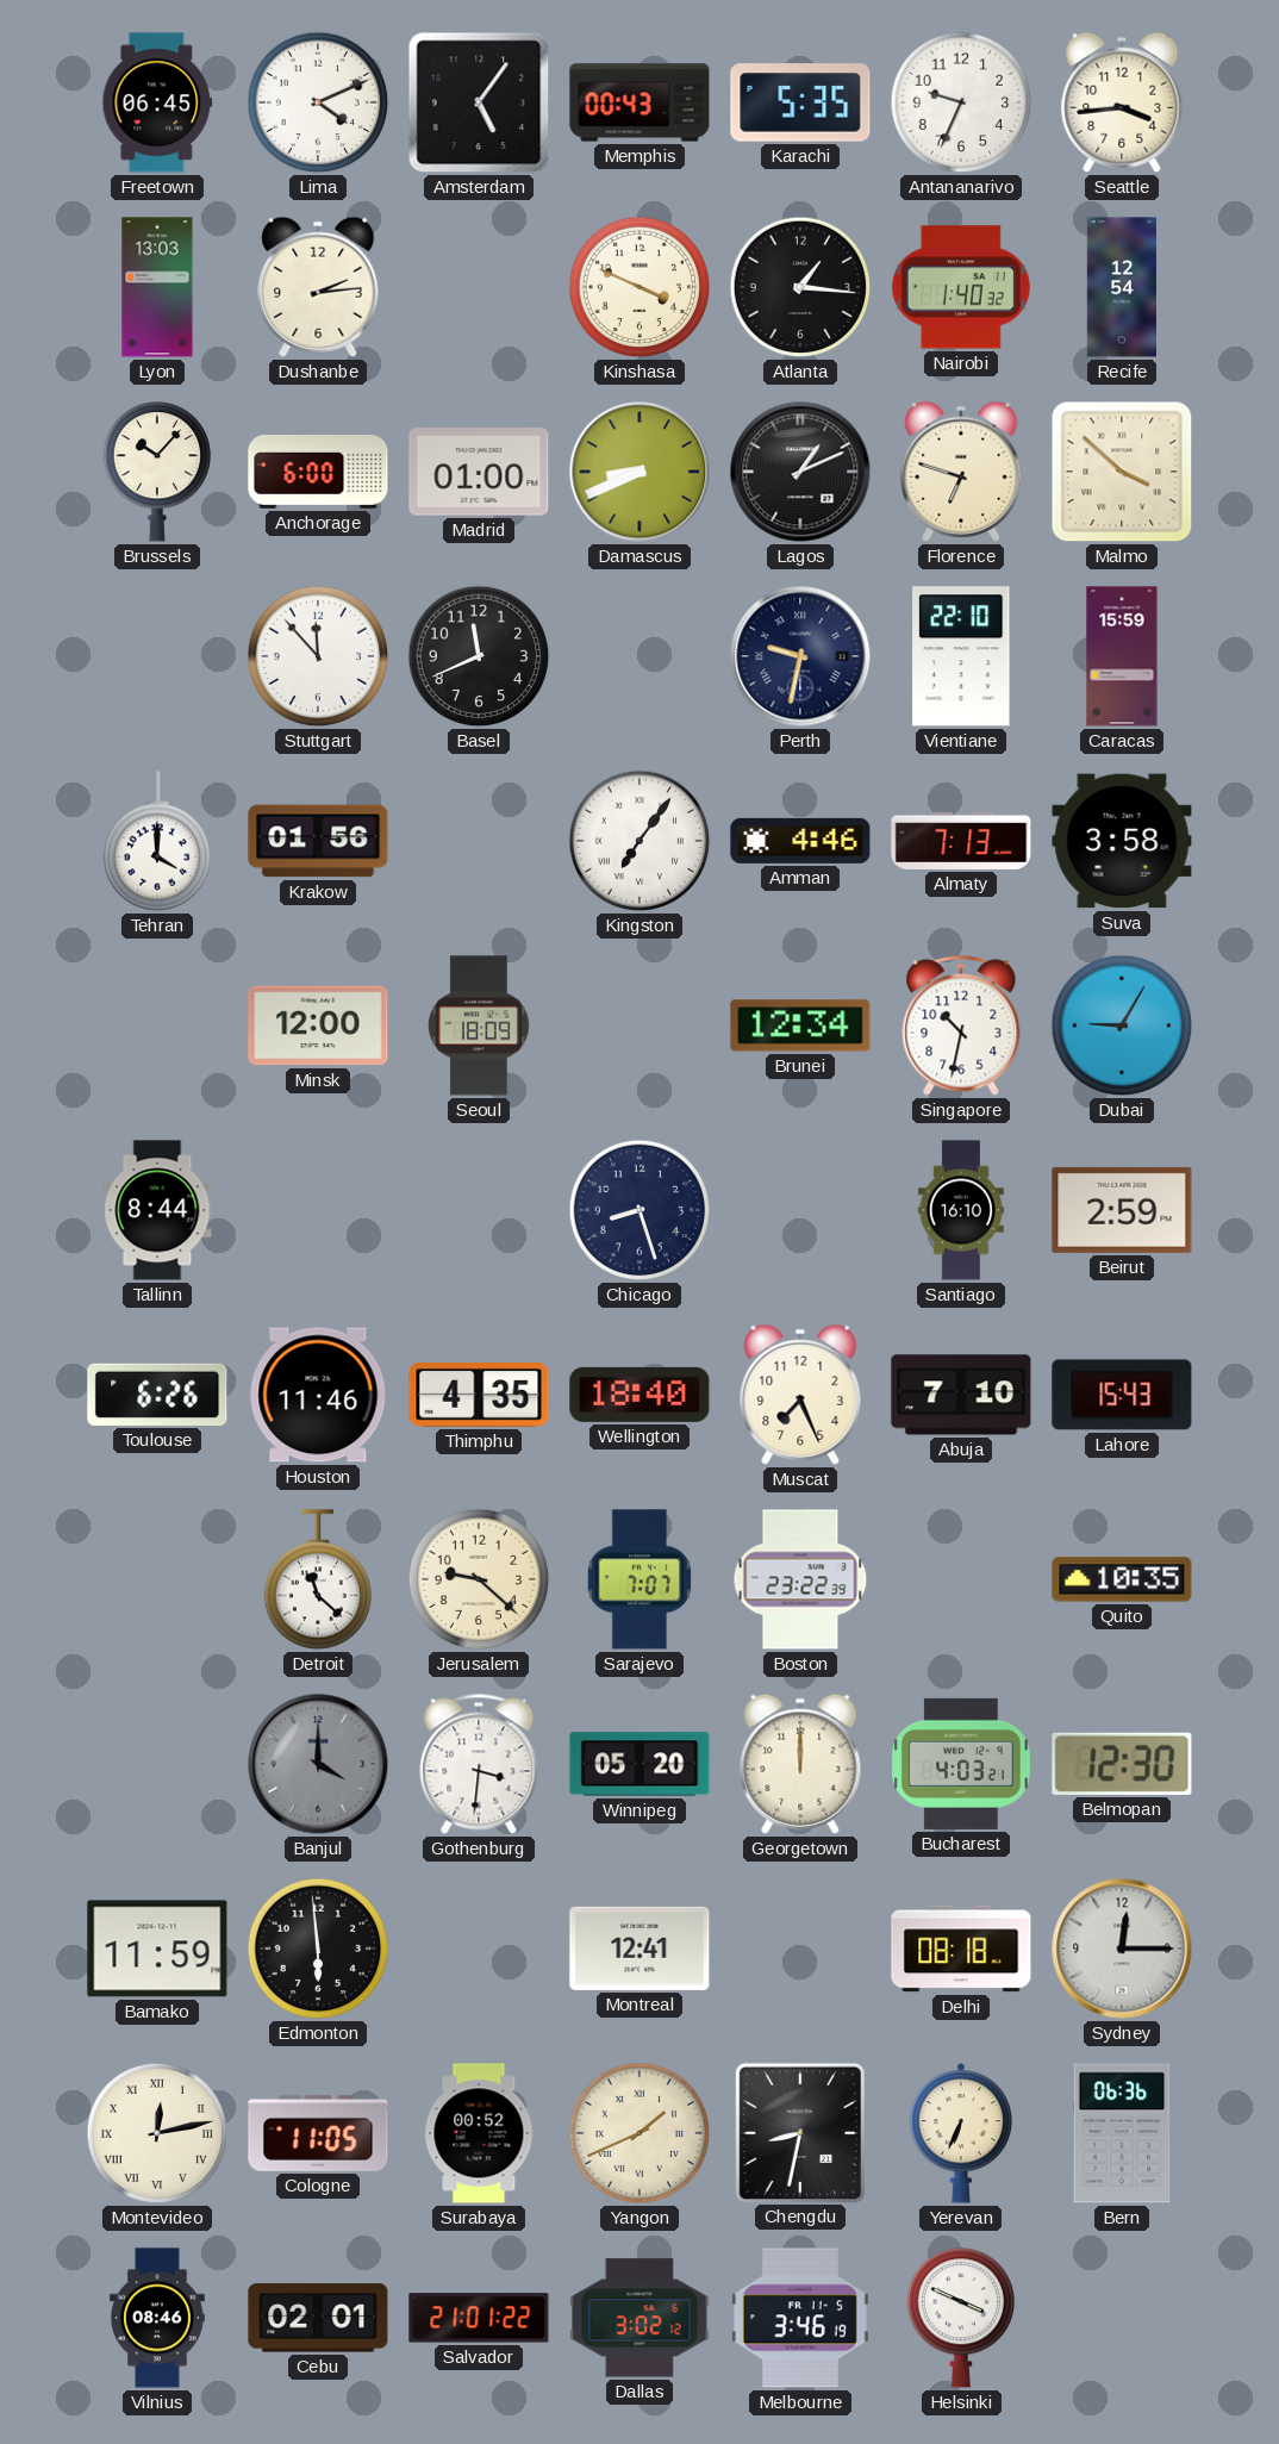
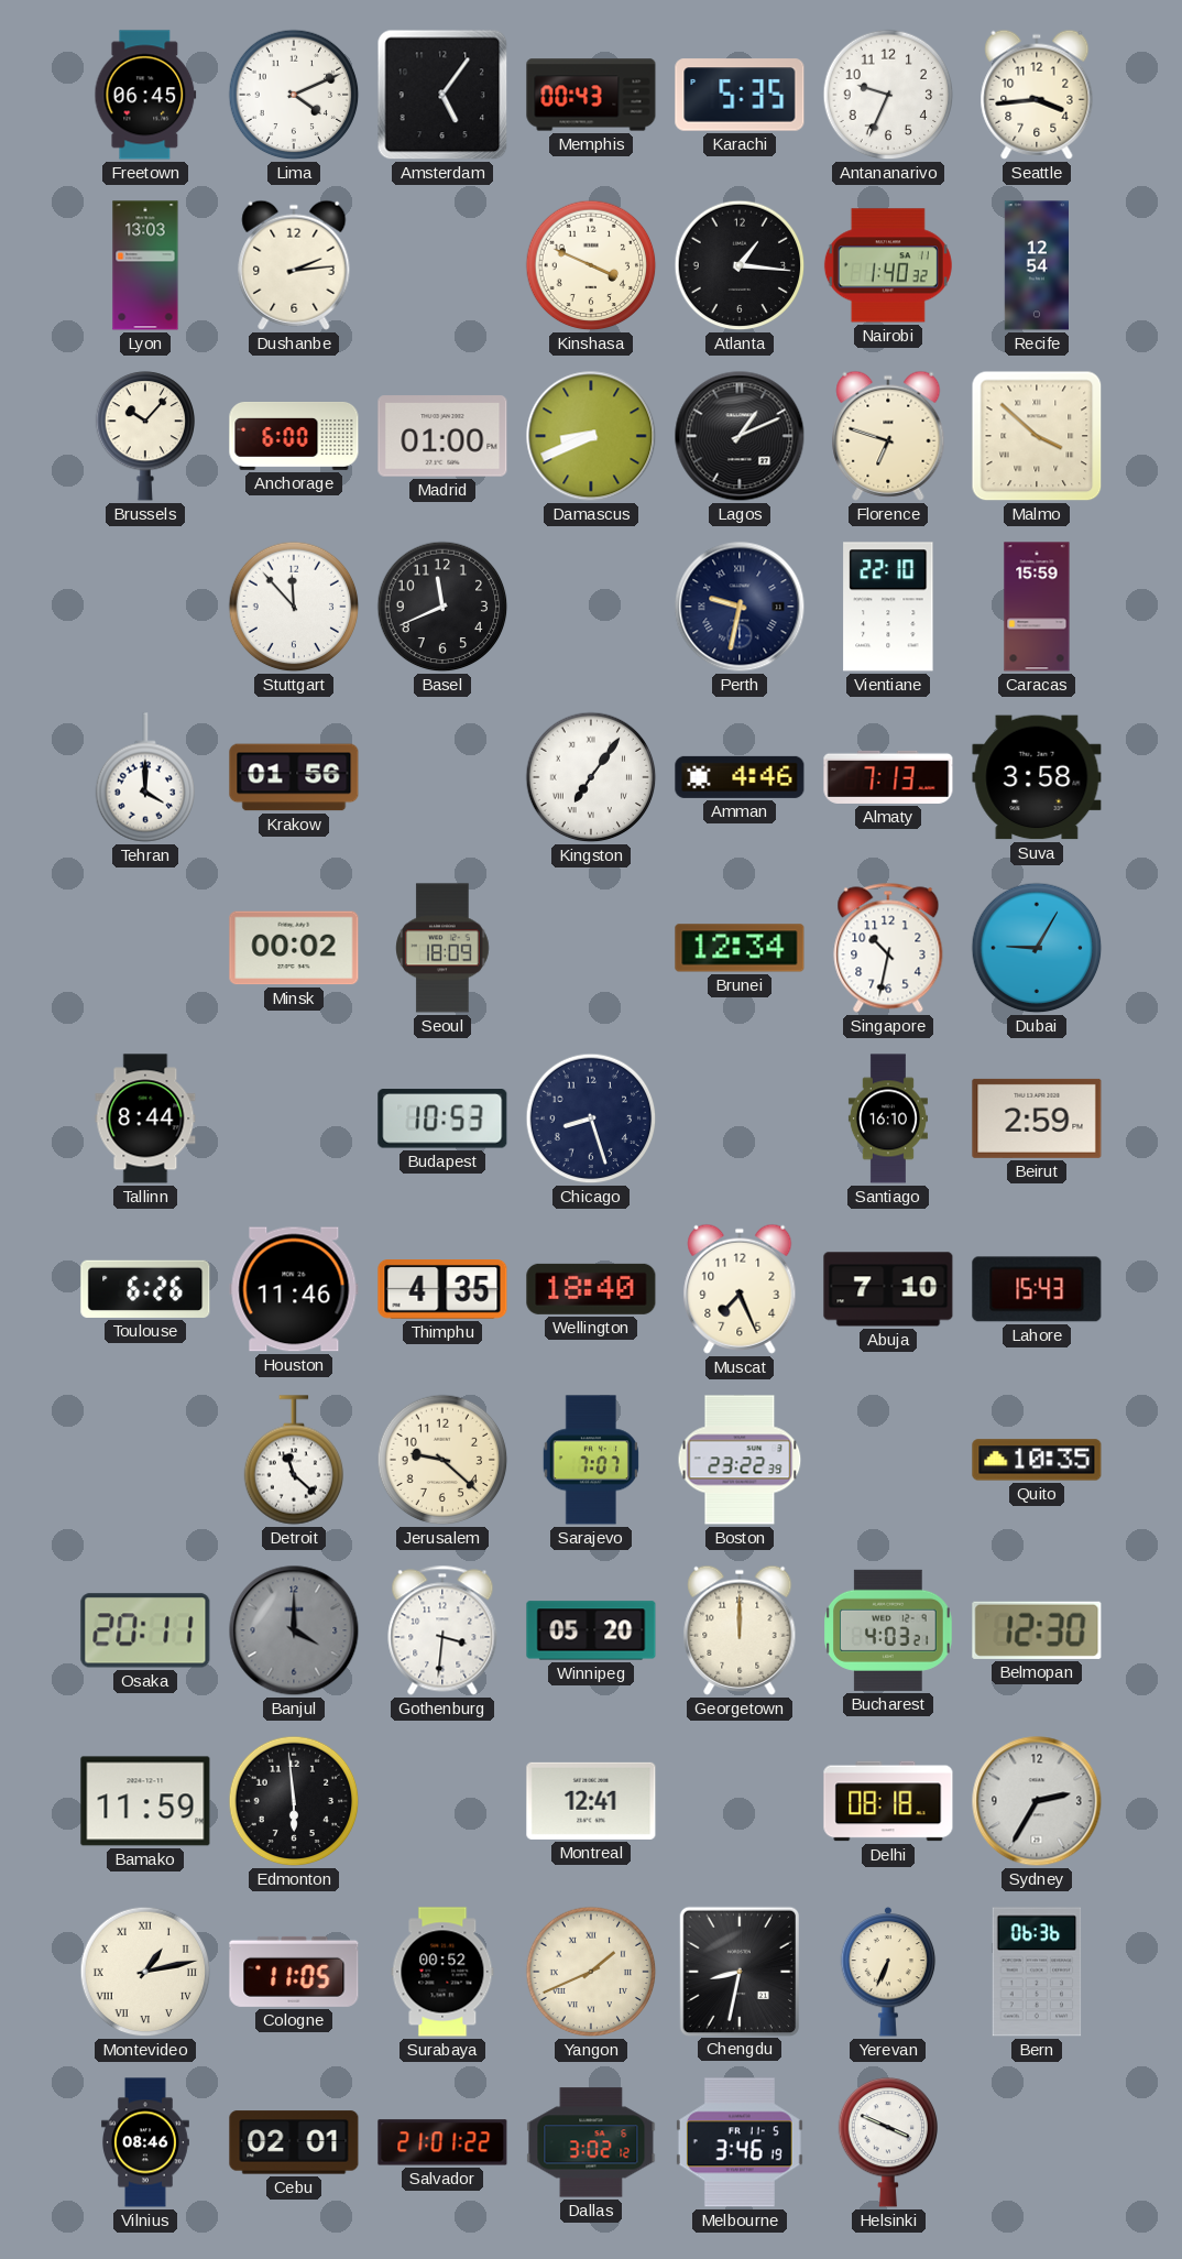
Minsk: 12:00 -> 00:02 (294, 948)
Budapest: none -> 10:53 (442, 1118)
Osaka: none -> 20:11 (145, 1630)
Sydney: 12:15 -> 2:35 (1037, 1801)
Montevideo: 12:13 -> 1:13 (145, 1972)
